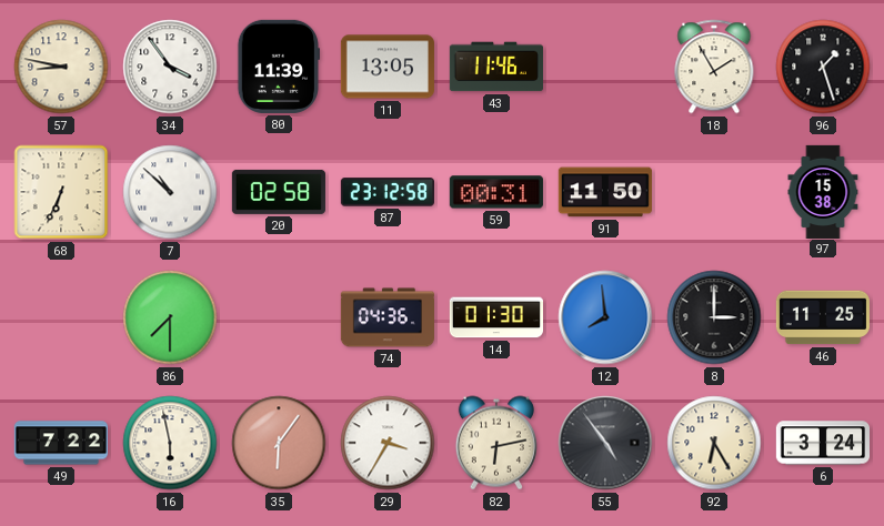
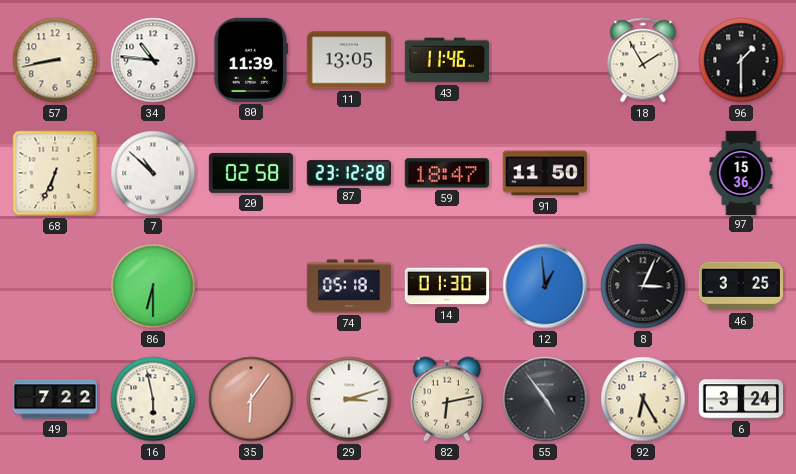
57: 8:47 -> 8:43 (55, 60)
34: 3:54 -> 10:46 (153, 60)
96: 1:27 -> 1:30 (741, 60)
87: 23:12:58 -> 23:12:28 (349, 173)
59: 00:31 -> 18:47 (447, 173)
97: 15:38 -> 15:36 (741, 172)
86: 7:30 -> 6:30 (153, 286)
74: 04:36 -> 05:18 (348, 286)
12: 7:59 -> 12:59 (545, 286)
8: 3:00 -> 3:04 (643, 286)
46: 11:25 -> 3:25 (741, 286)
29: 3:35 -> 3:12 (349, 399)
